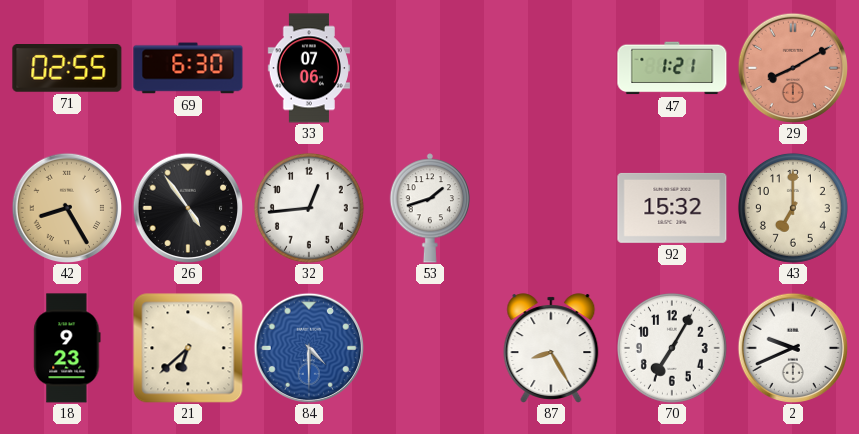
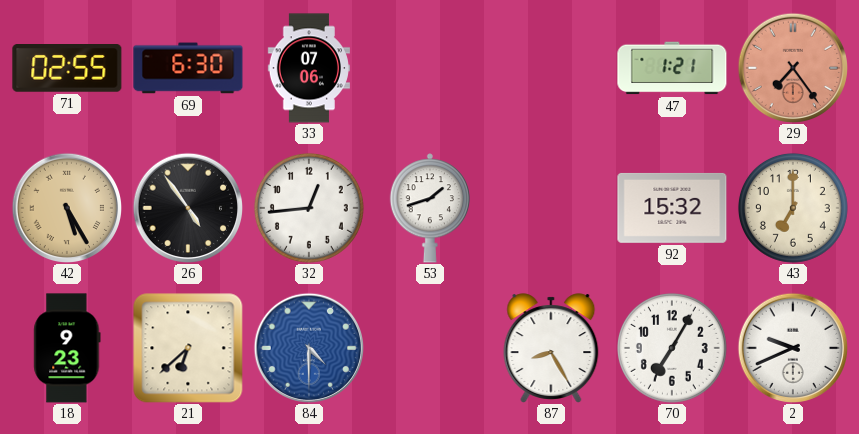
29: 8:10 -> 7:24 (792, 67)
42: 8:25 -> 5:25 (66, 207)
